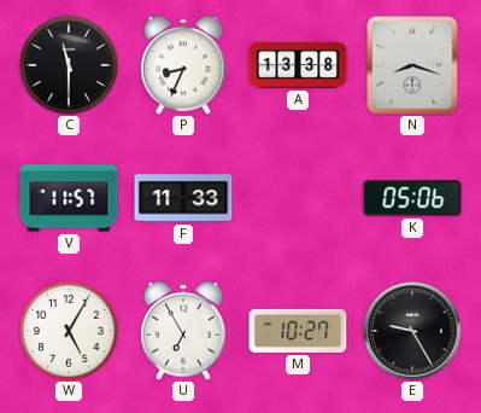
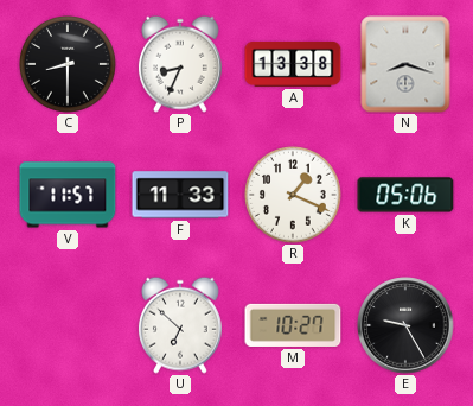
C: 11:30 -> 8:30 (69, 65)
R: none -> 1:19 (294, 196)
W: 5:05 -> none (70, 332)
U: 6:55 -> 6:52 (180, 325)
